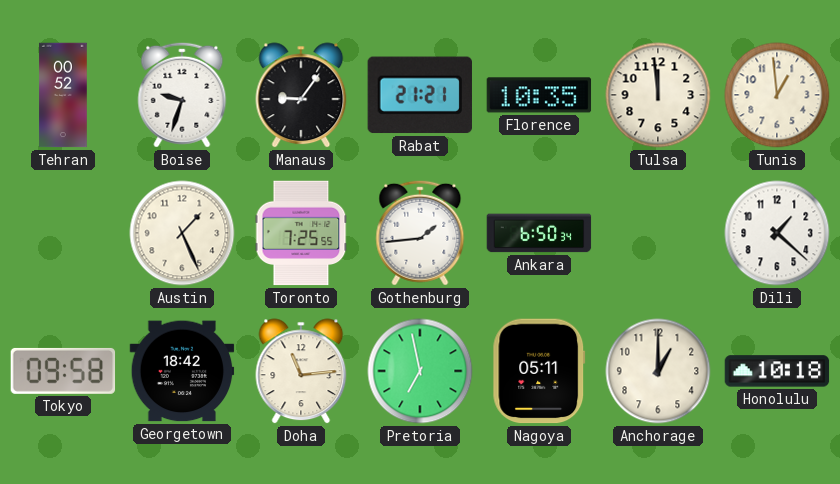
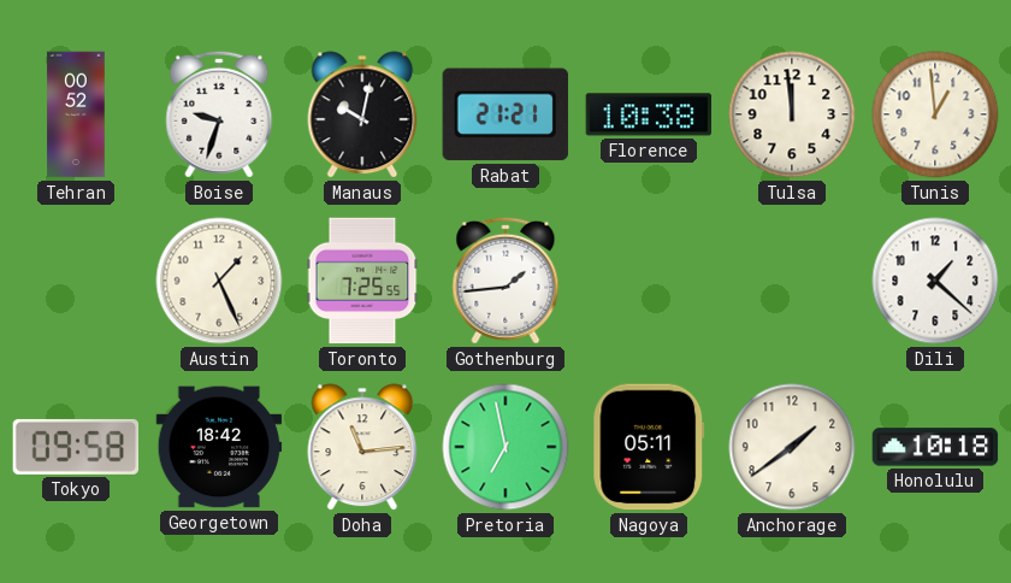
Manaus: 9:06 -> 10:02 (362, 114)
Florence: 10:35 -> 10:38 (649, 114)
Ankara: 6:50 -> none (539, 233)
Anchorage: 1:00 -> 1:39 (792, 447)
